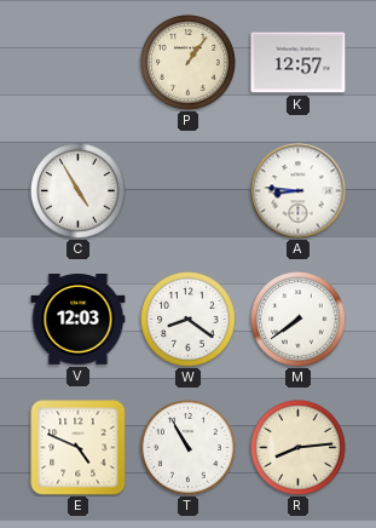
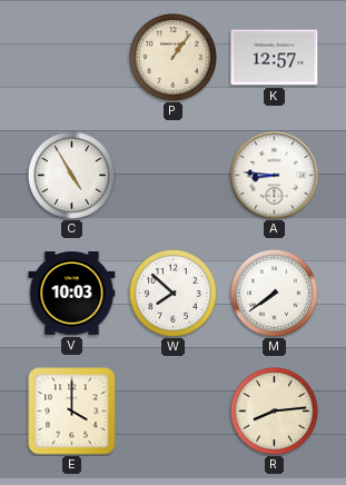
V: 12:03 -> 10:03 (72, 294)
W: 8:21 -> 7:52 (174, 294)
E: 4:49 -> 4:00 (72, 412)
T: 10:55 -> none (189, 448)
